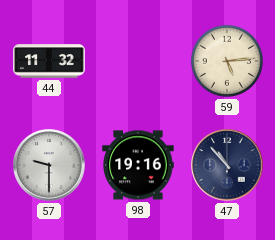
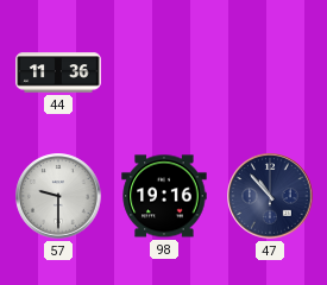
44: 11:32 -> 11:36 (58, 72)
59: 5:14 -> none (227, 61)
